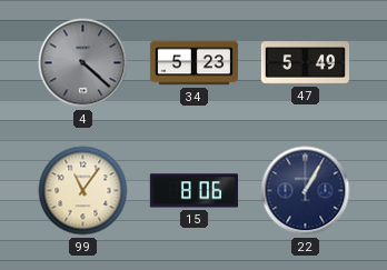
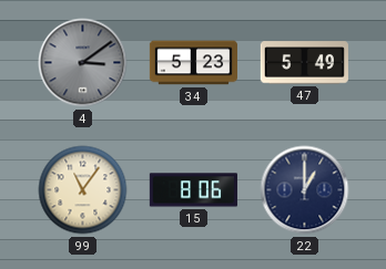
4: 4:22 -> 3:09 (83, 63)
22: 1:05 -> 1:00 (305, 190)
